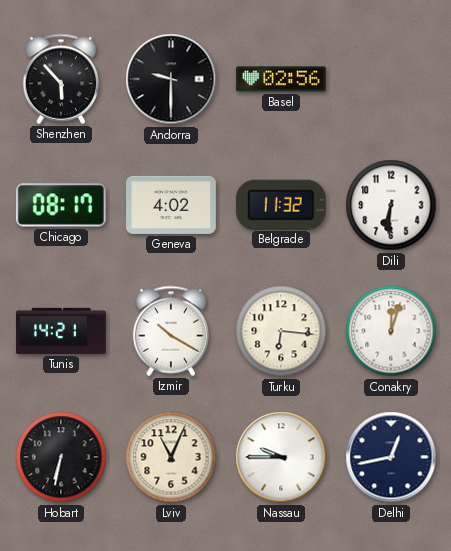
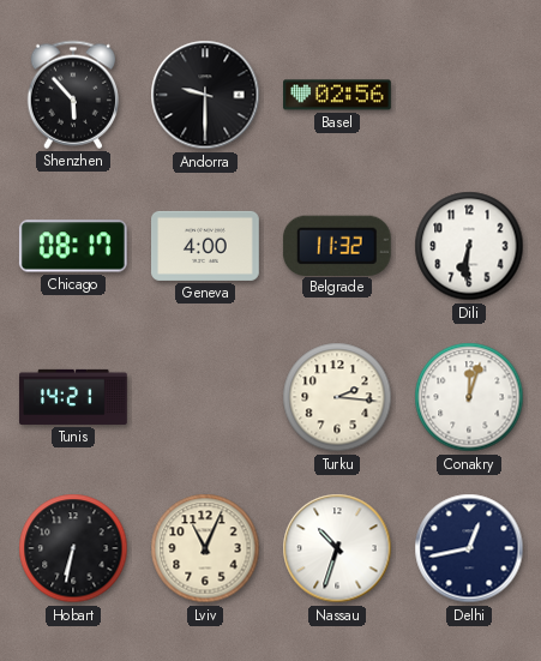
Geneva: 4:02 -> 4:00 (206, 246)
Izmir: 10:20 -> none (170, 331)
Turku: 6:16 -> 2:16 (337, 397)
Nassau: 9:45 -> 10:33 (337, 548)
